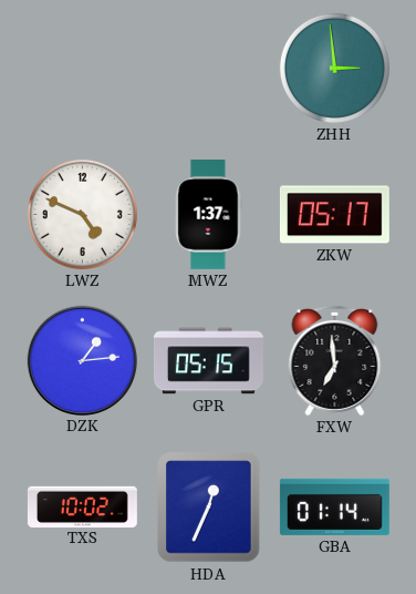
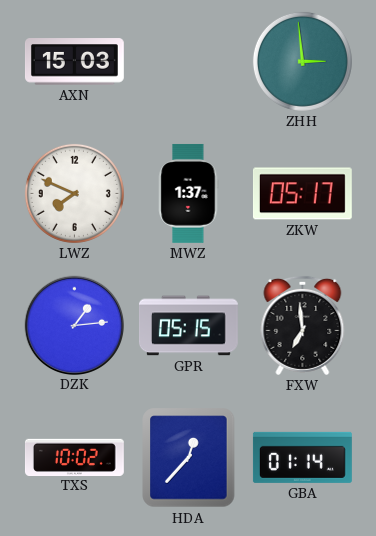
AXN: none -> 15:03 (74, 62)
LWZ: 4:49 -> 7:49 (74, 193)
HDA: 12:34 -> 12:37 (189, 458)
